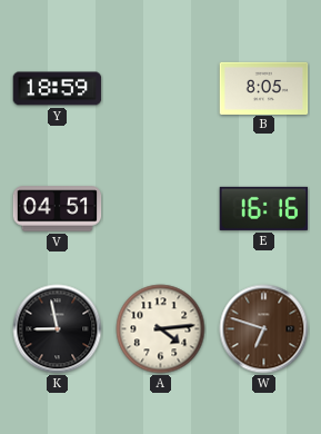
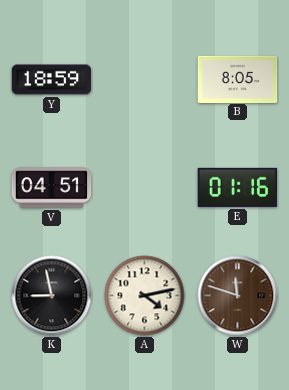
E: 16:16 -> 01:16 (238, 187)
A: 4:14 -> 4:13 (145, 296)
W: 6:48 -> 11:48 (238, 296)
